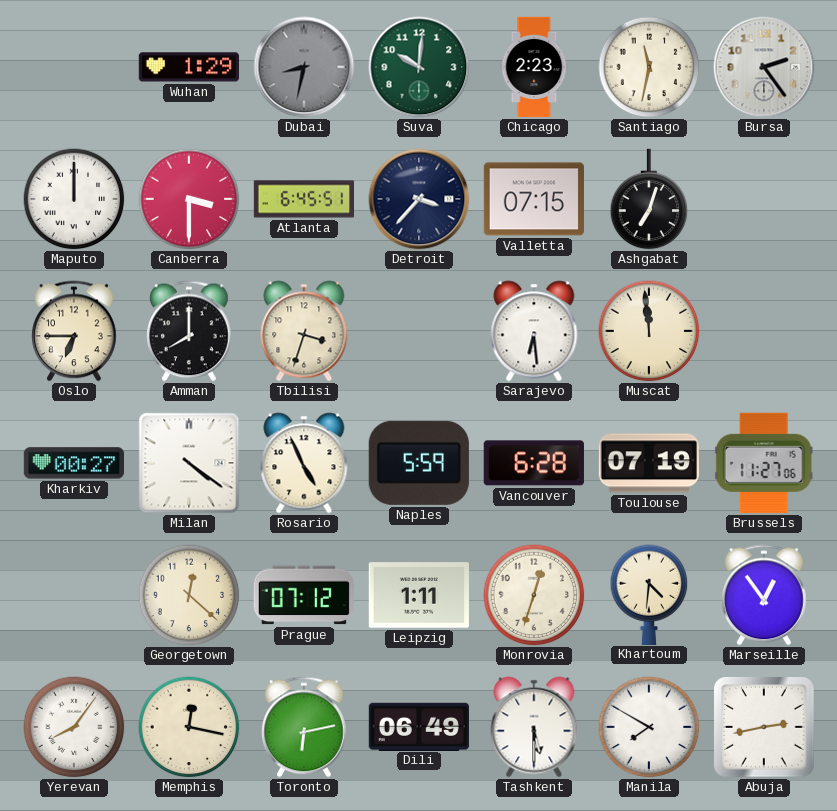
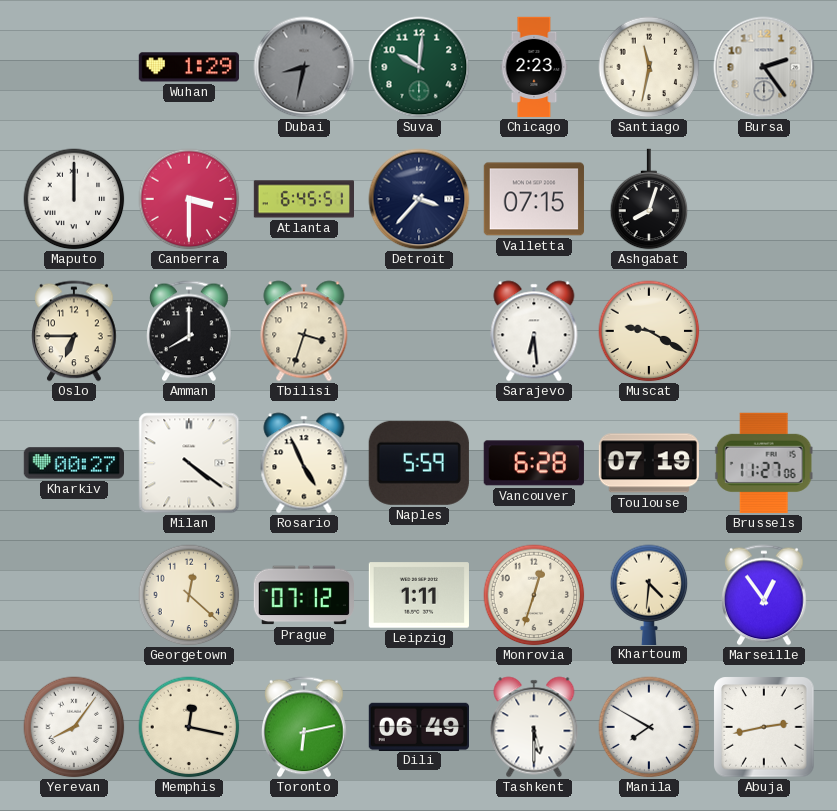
Ashgabat: 7:03 -> 8:03 (649, 199)
Muscat: 11:59 -> 9:20 (649, 331)
